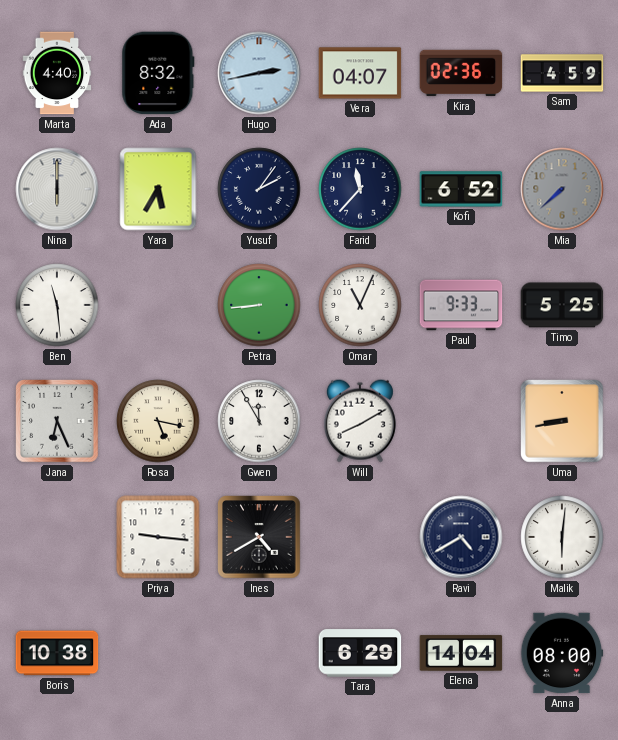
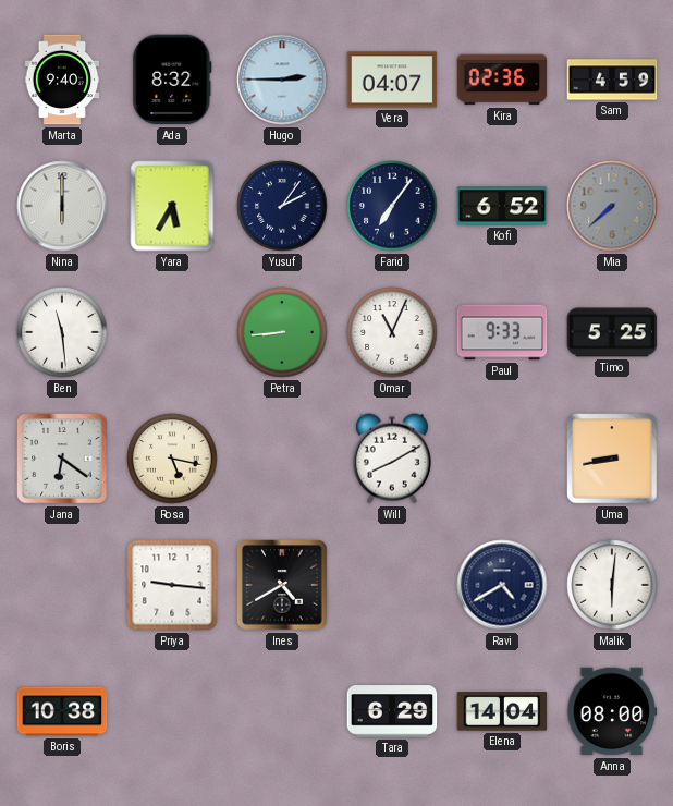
Marta: 4:40 -> 9:40 (62, 80)
Hugo: 2:43 -> 2:45 (282, 80)
Farid: 11:37 -> 7:06 (392, 206)
Jana: 6:26 -> 6:21 (62, 459)
Gwen: 11:55 -> none (259, 421)
